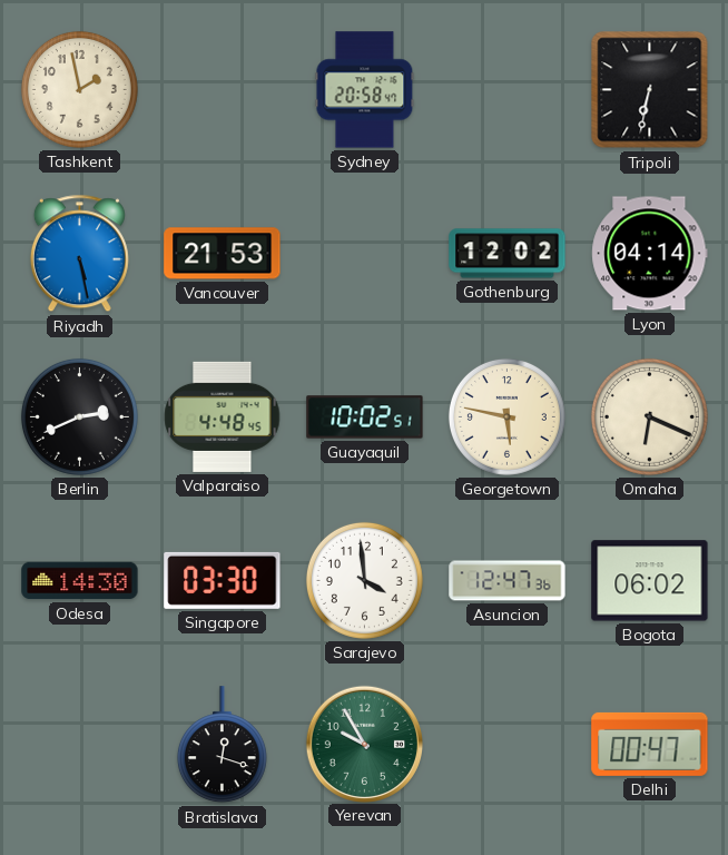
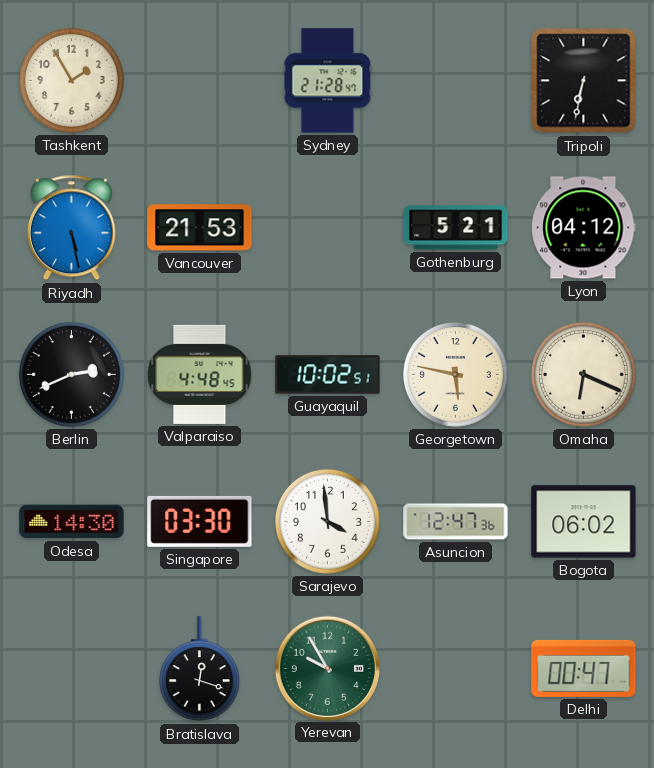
Tashkent: 1:58 -> 1:55 (71, 80)
Sydney: 20:58 -> 21:28 (328, 81)
Gothenburg: 12:02 -> 5:21 (456, 228)
Lyon: 04:14 -> 04:12 (584, 228)
